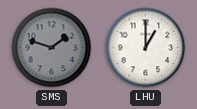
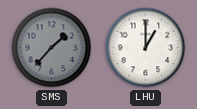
SMS: 1:48 -> 1:37 (52, 48)
